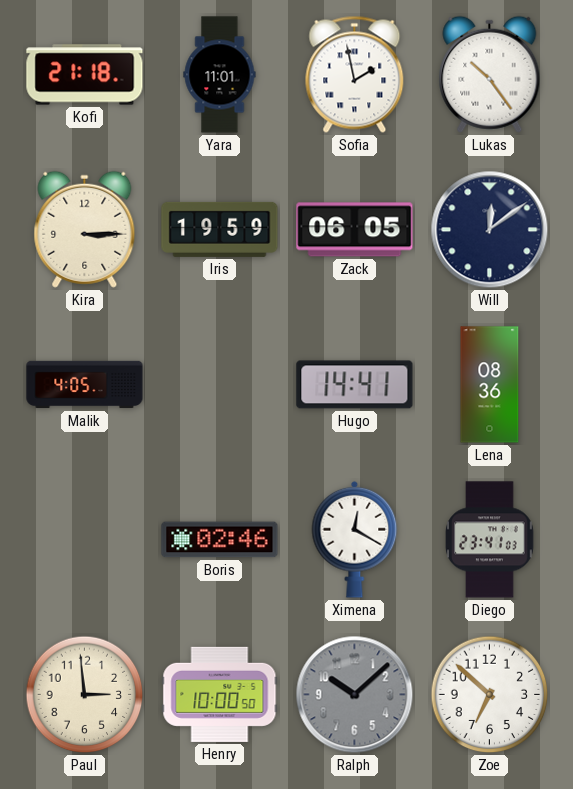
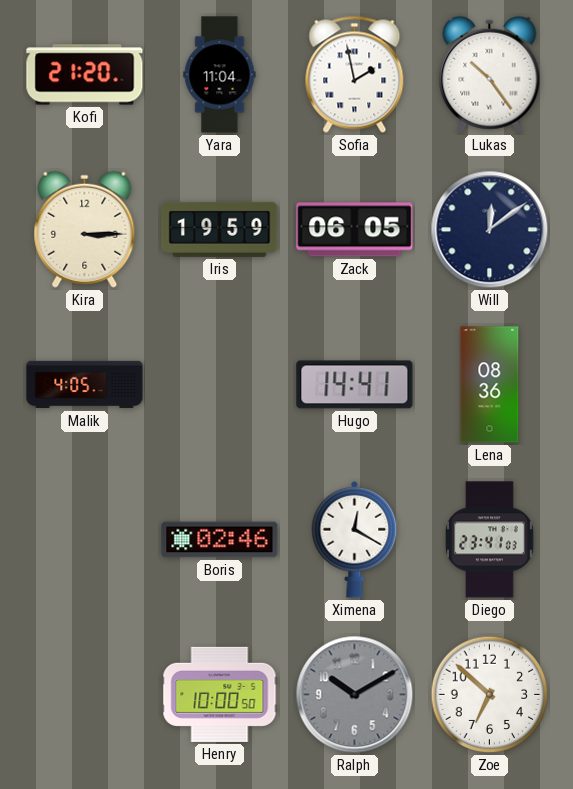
Kofi: 21:18 -> 21:20 (85, 75)
Yara: 11:01 -> 11:04 (220, 75)
Paul: 2:59 -> none (85, 695)
Ralph: 10:08 -> 10:10 (355, 695)
